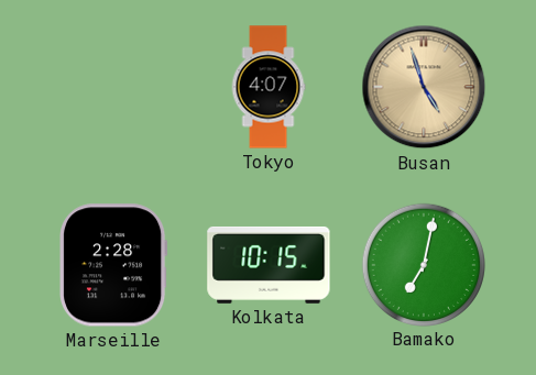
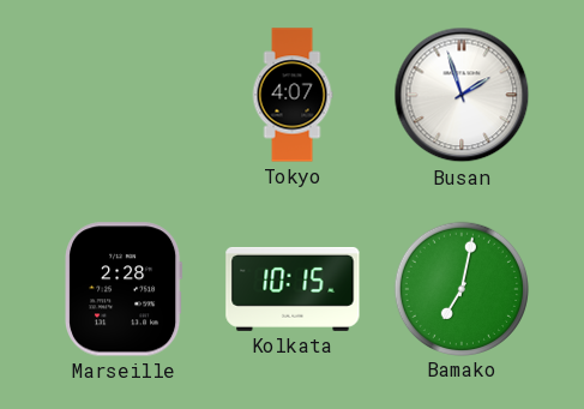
Busan: 4:57 -> 1:57 (462, 95)
Busan dial: champagne -> white (462, 95)
